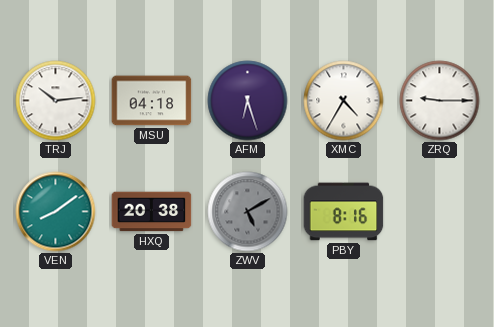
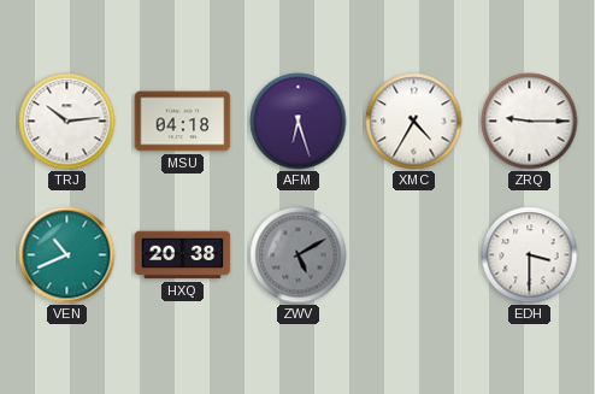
VEN: 8:09 -> 10:41 (67, 255)
PBY: 8:16 -> none (344, 212)
EDH: none -> 3:30 (530, 255)
